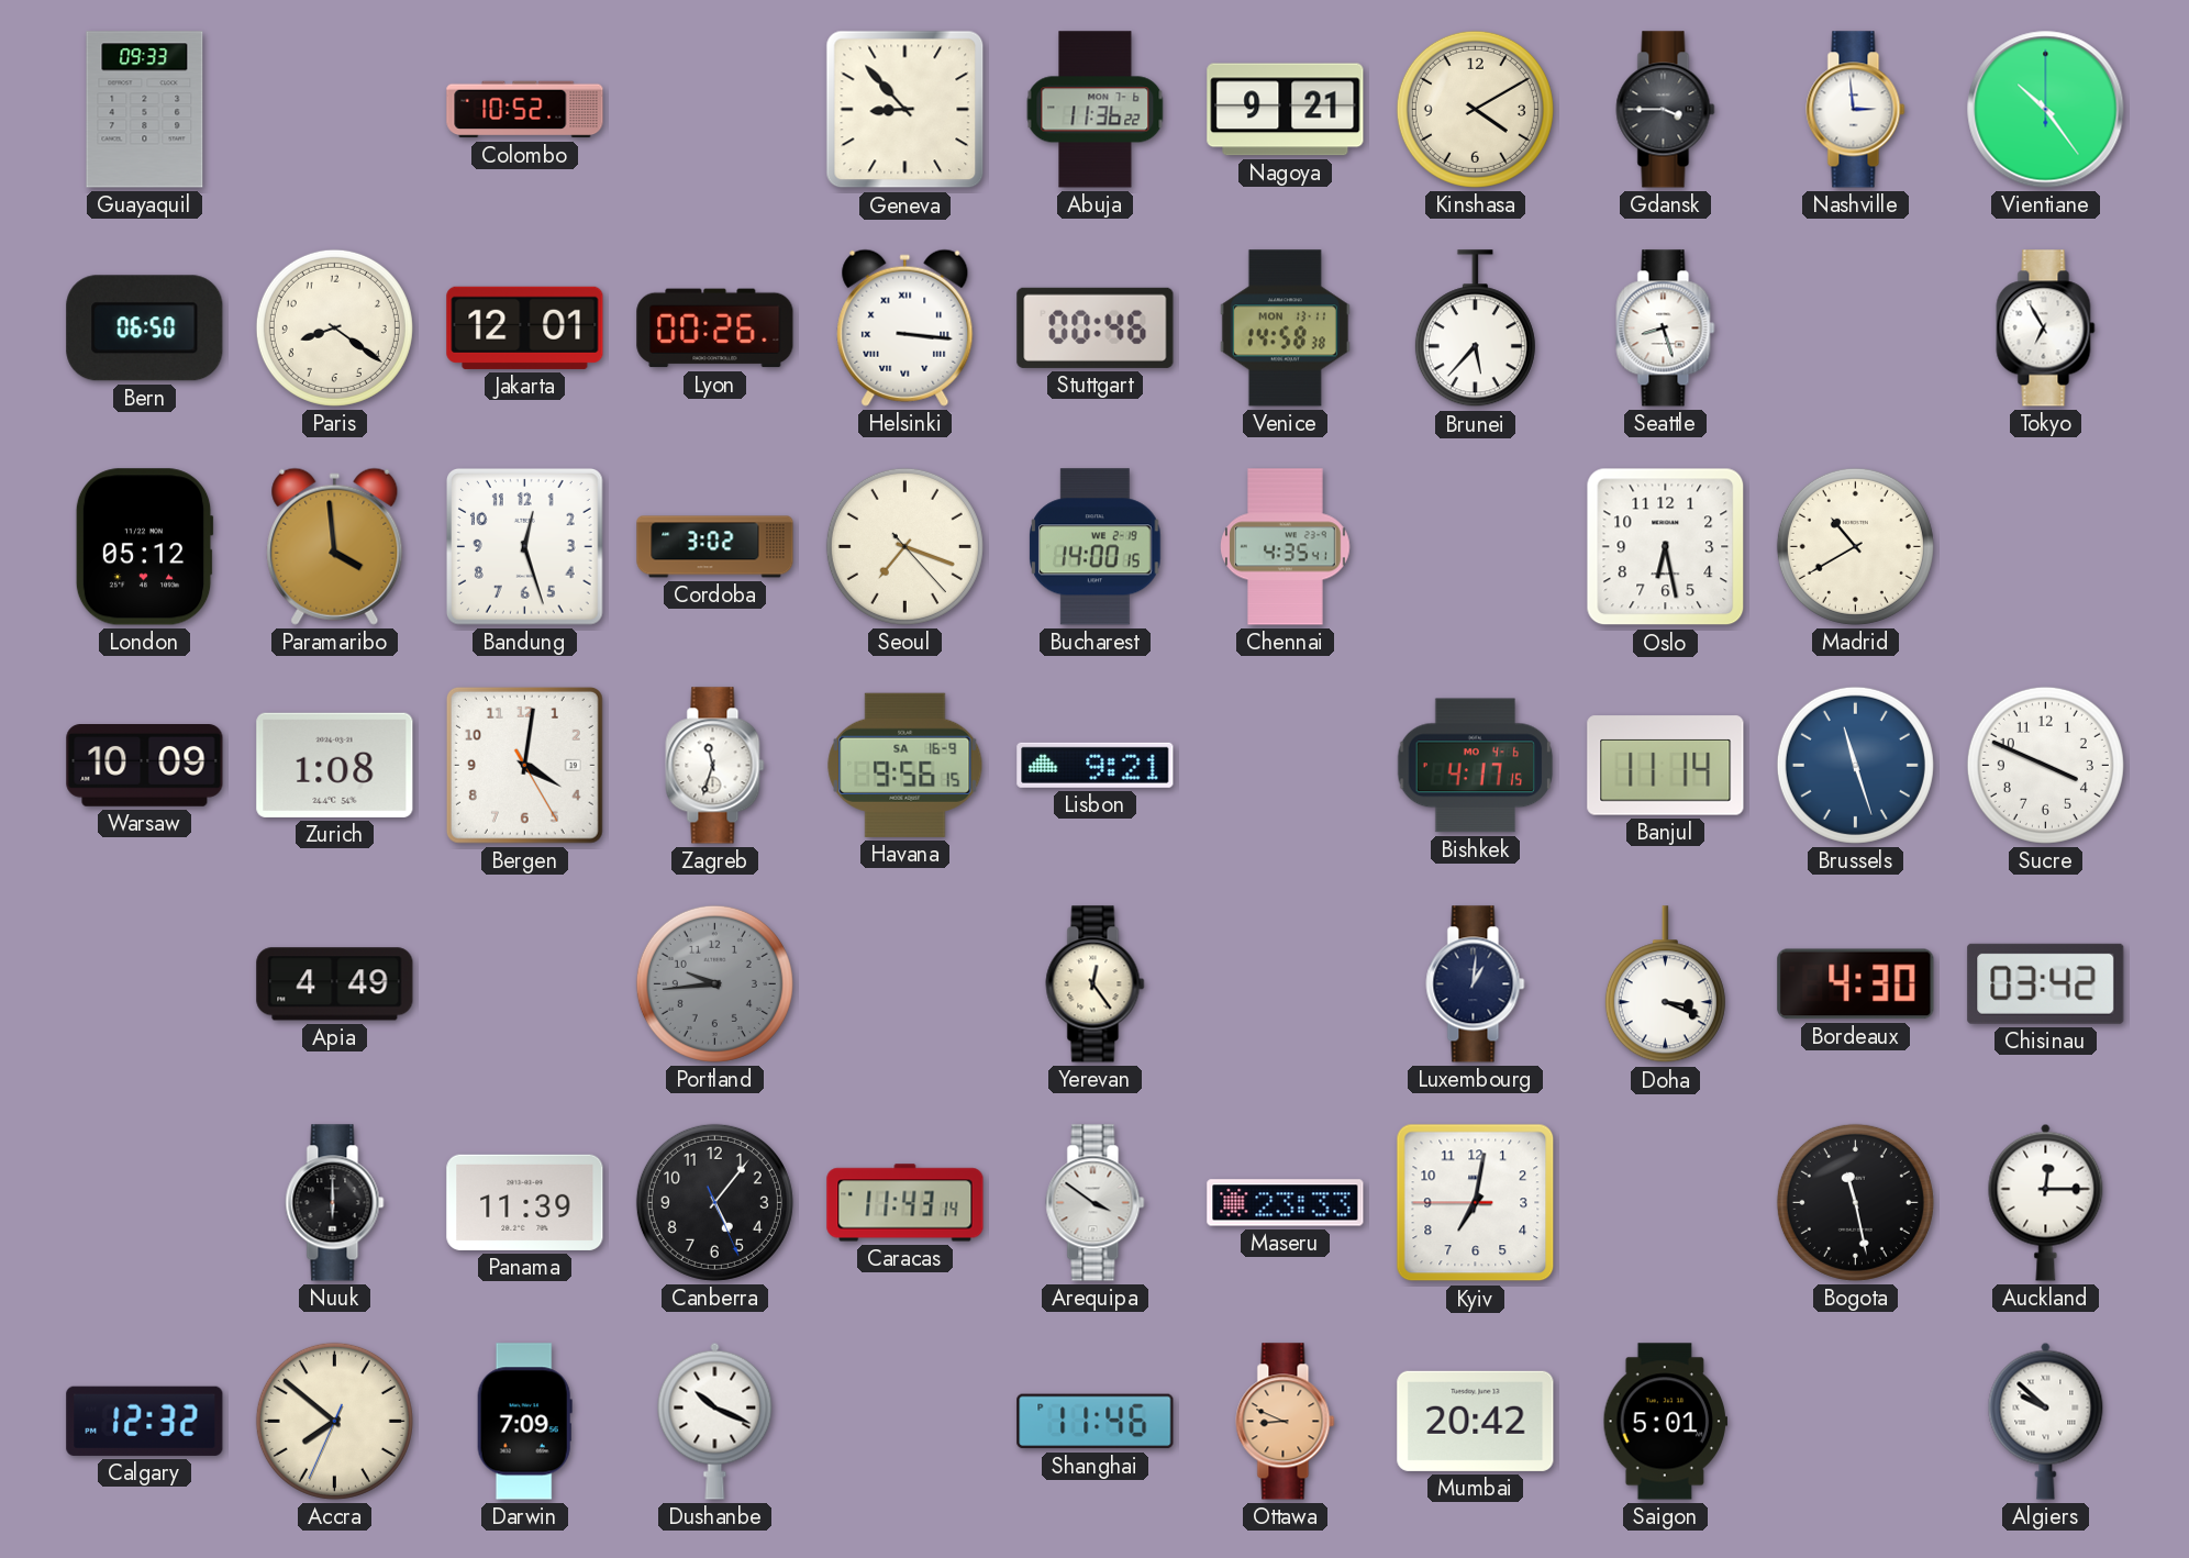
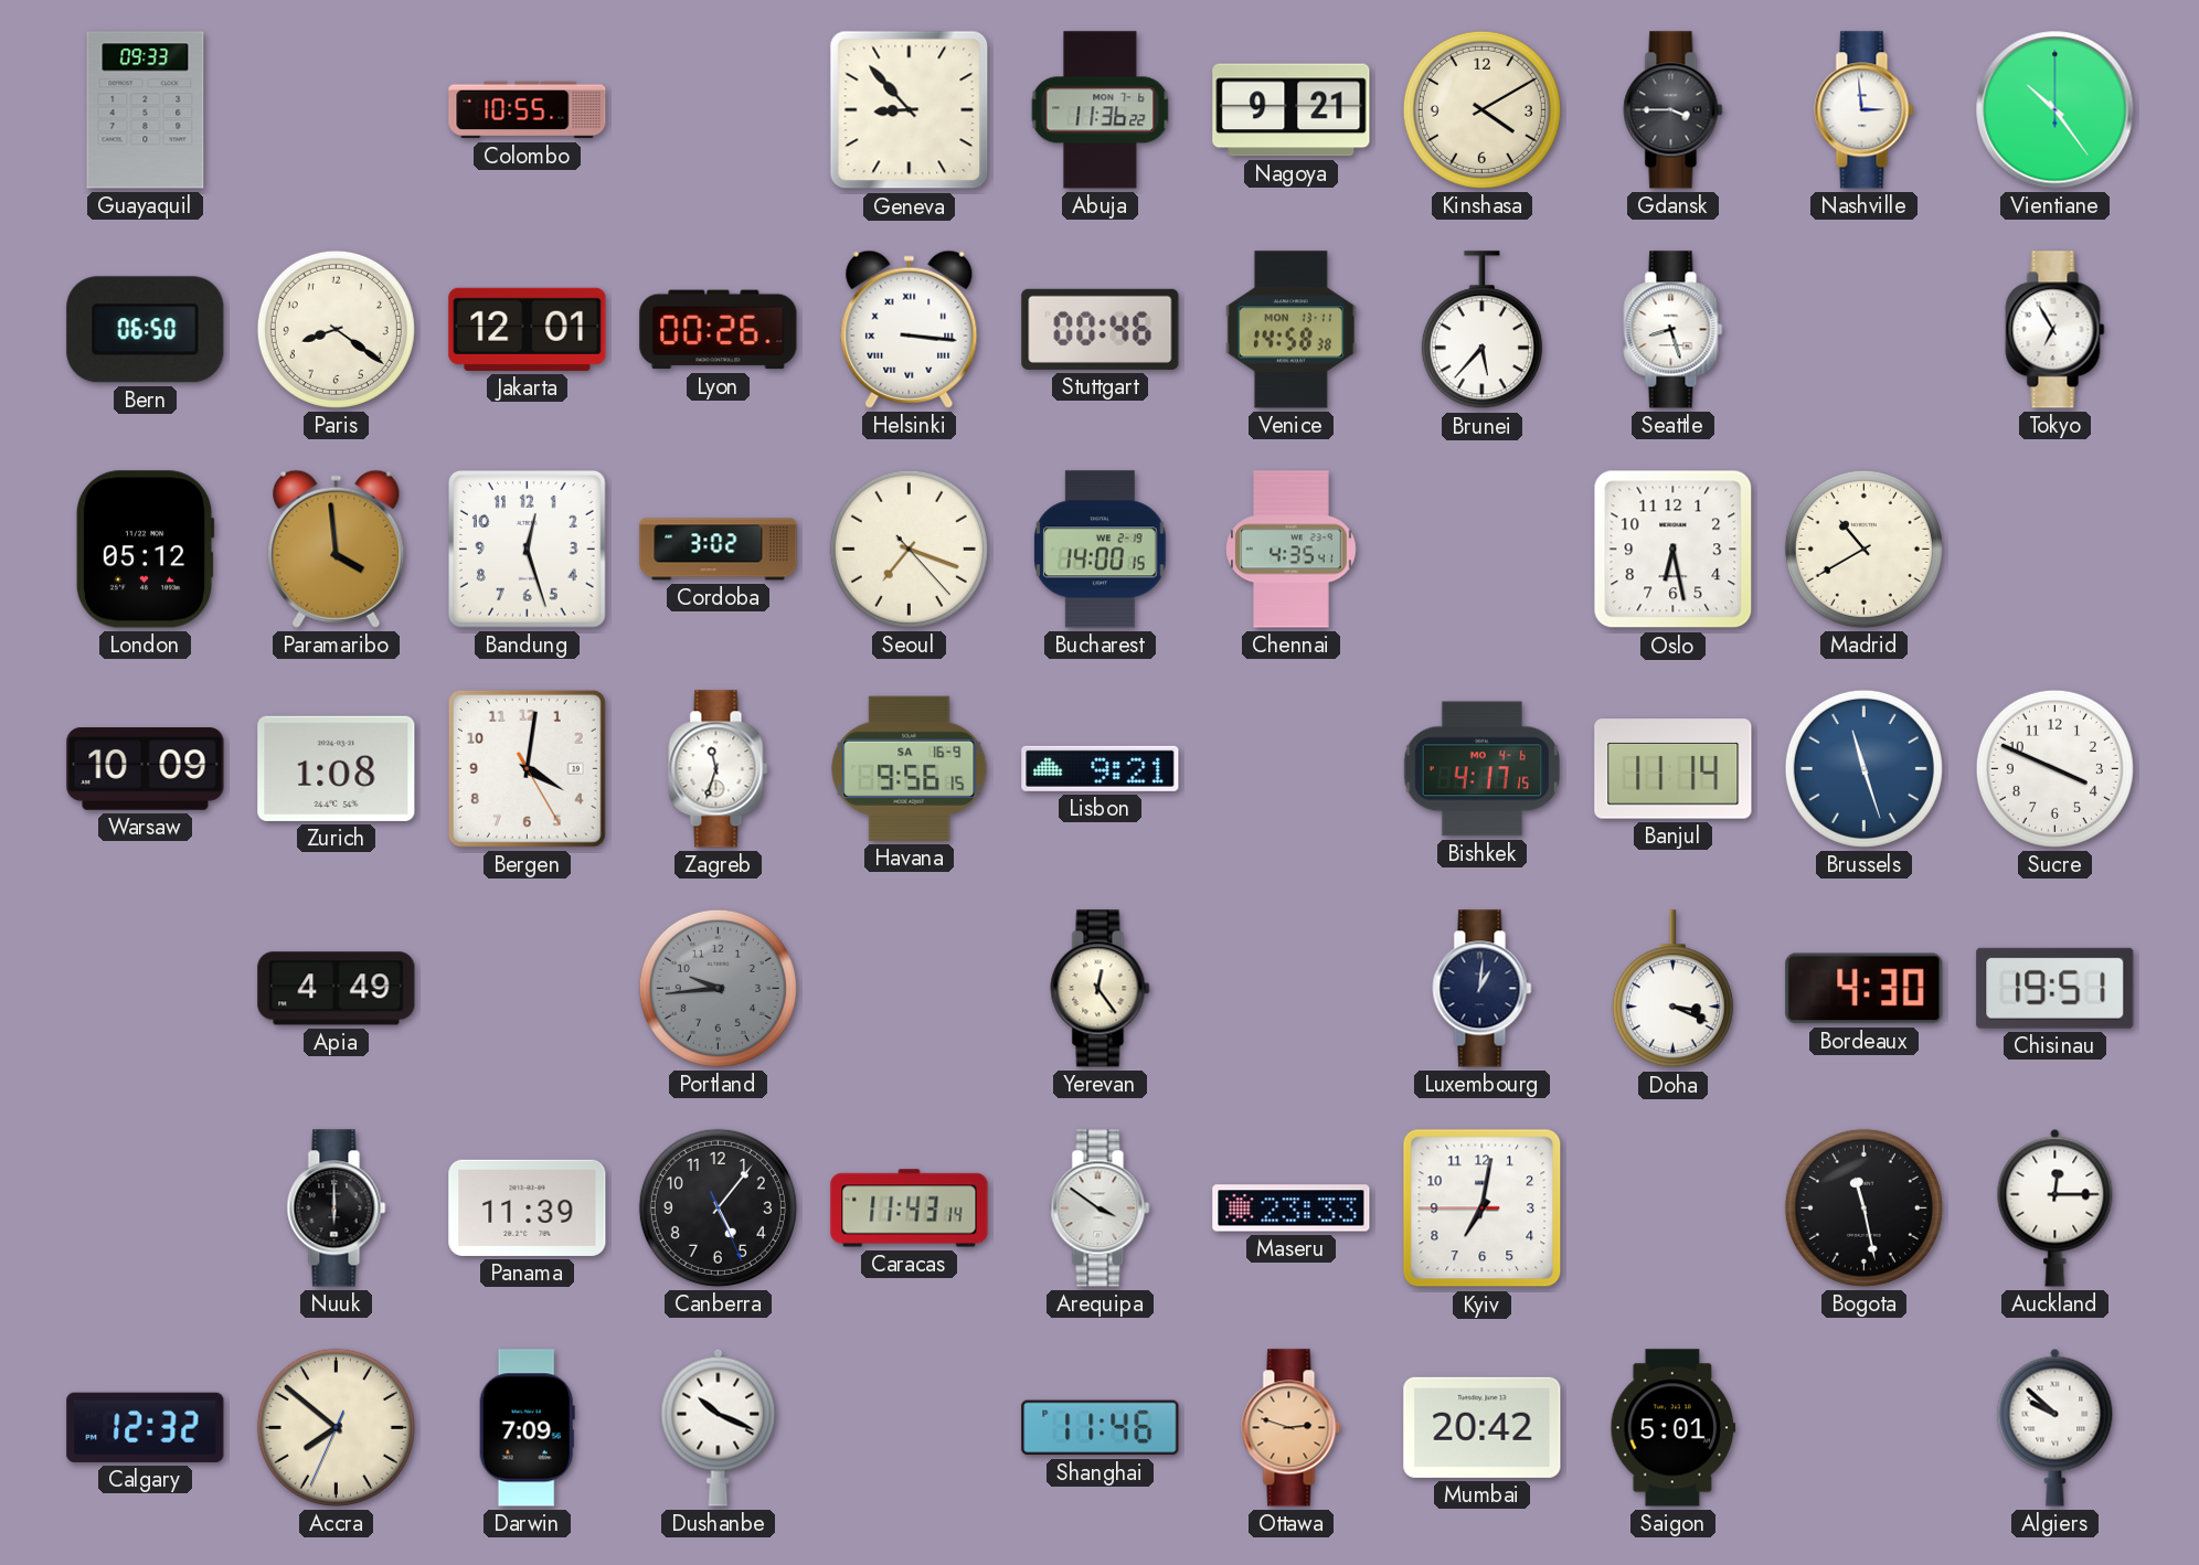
Colombo: 10:52 -> 10:55 (528, 110)
Chisinau: 03:42 -> 19:51 (2055, 988)
Ottawa: 8:49 -> 2:48 (1292, 1428)
